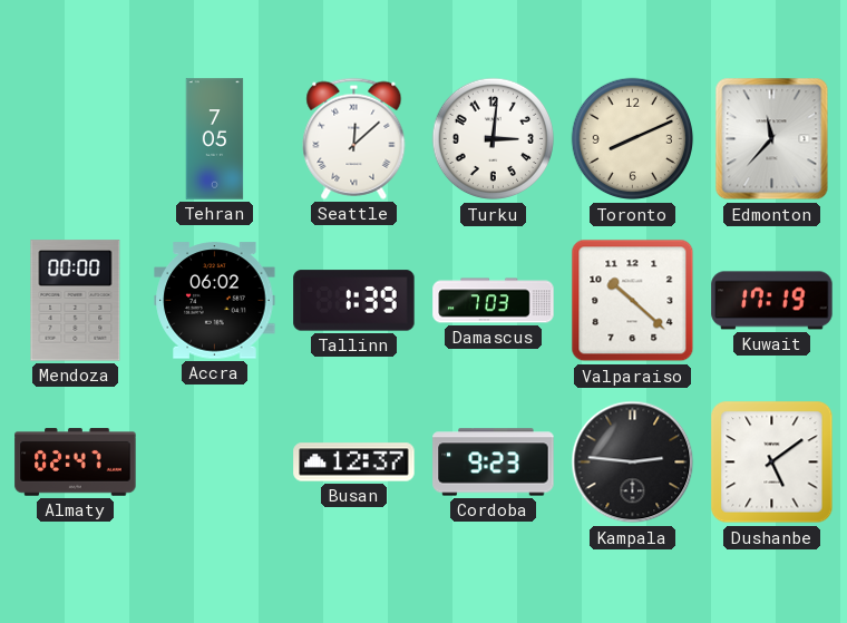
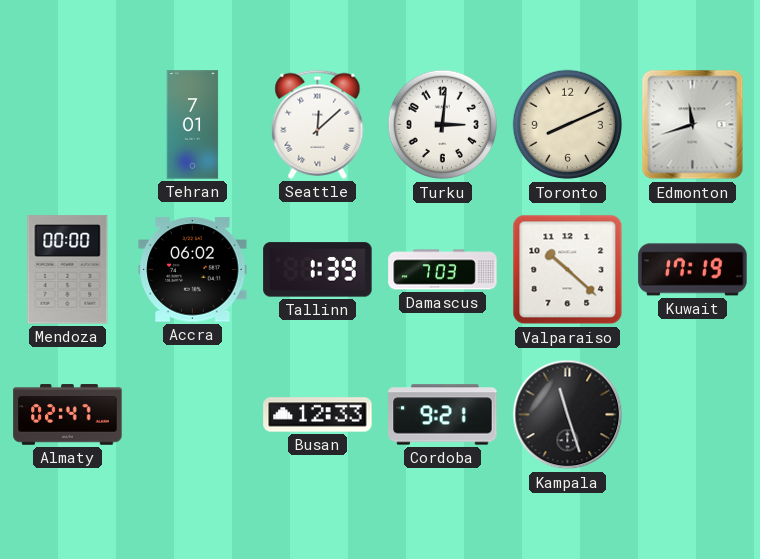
Tehran: 7:05 -> 7:01 (193, 125)
Edmonton: 11:37 -> 11:42 (693, 125)
Busan: 12:37 -> 12:33 (318, 415)
Cordoba: 9:23 -> 9:21 (443, 415)
Kampala: 2:46 -> 11:27 (568, 415)
Dushanbe: 5:09 -> none (772, 463)
